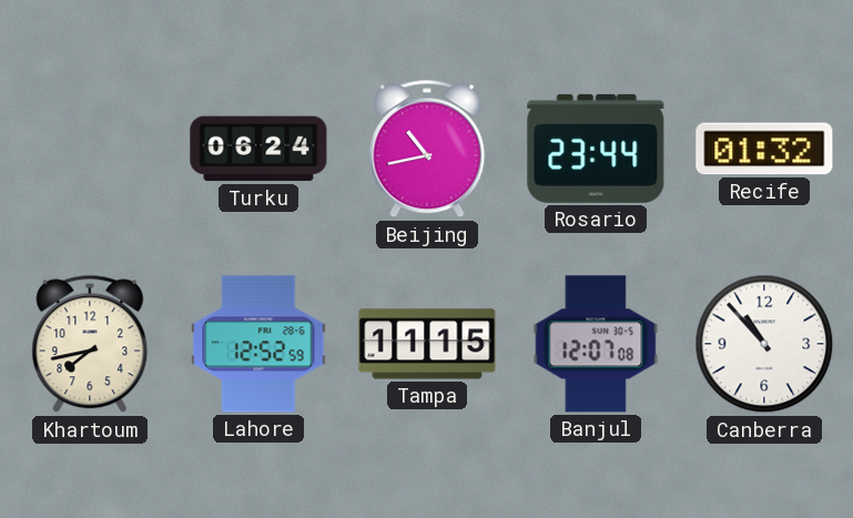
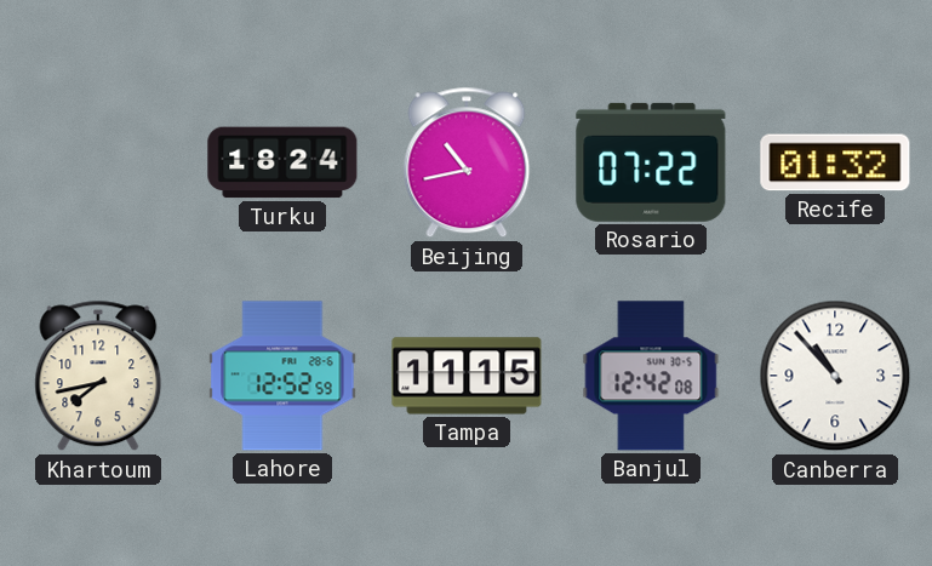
Turku: 06:24 -> 18:24 (282, 162)
Rosario: 23:44 -> 07:22 (651, 162)
Banjul: 12:07 -> 12:42 (651, 376)
